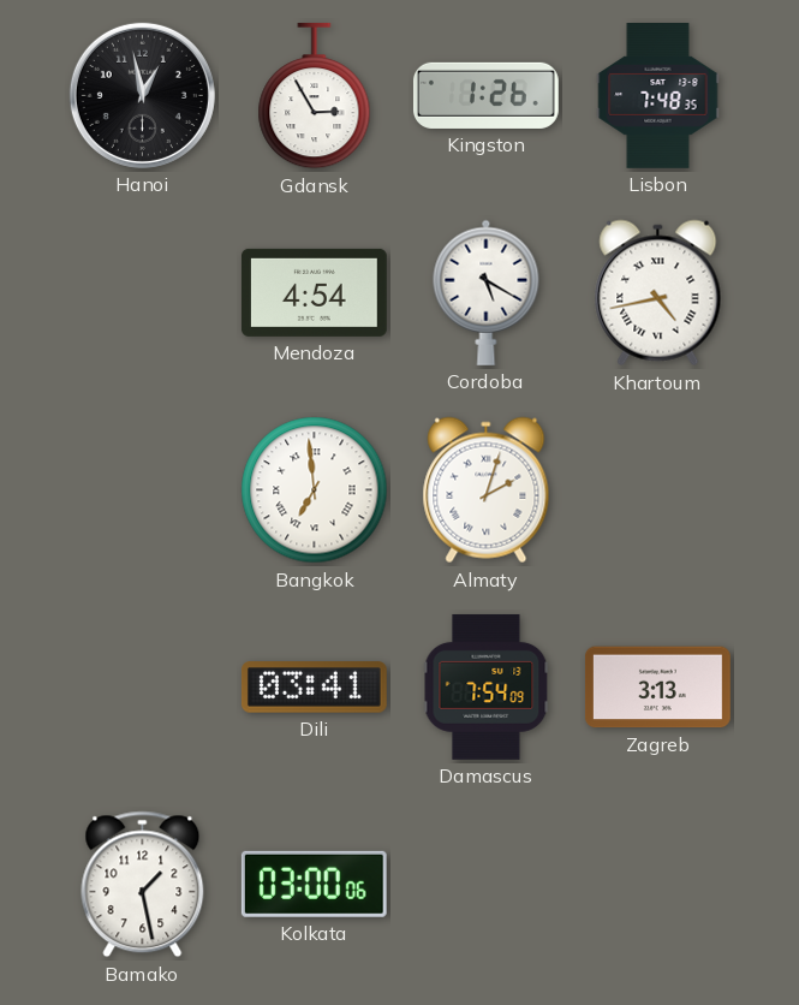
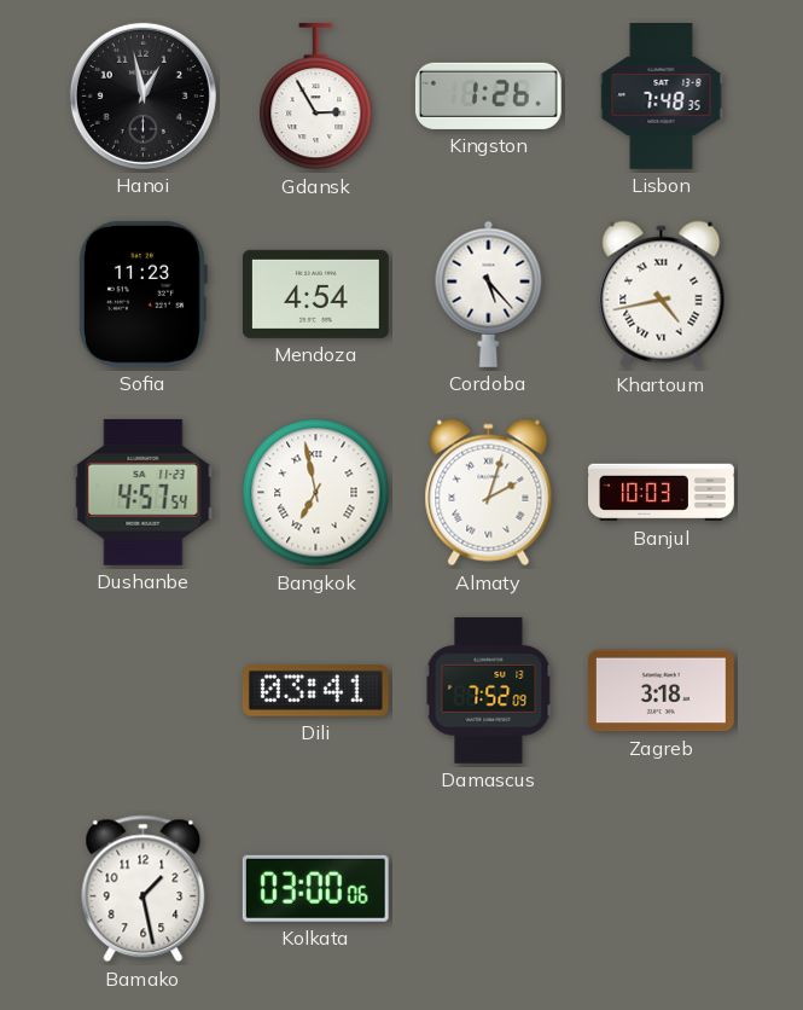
Sofia: none -> 11:23 (144, 294)
Cordoba: 5:20 -> 5:23 (489, 294)
Dushanbe: none -> 4:57 (144, 492)
Bangkok: 6:59 -> 6:58 (316, 493)
Banjul: none -> 10:03 (662, 493)
Damascus: 7:54 -> 7:52 (489, 690)
Zagreb: 3:13 -> 3:18 (661, 691)
